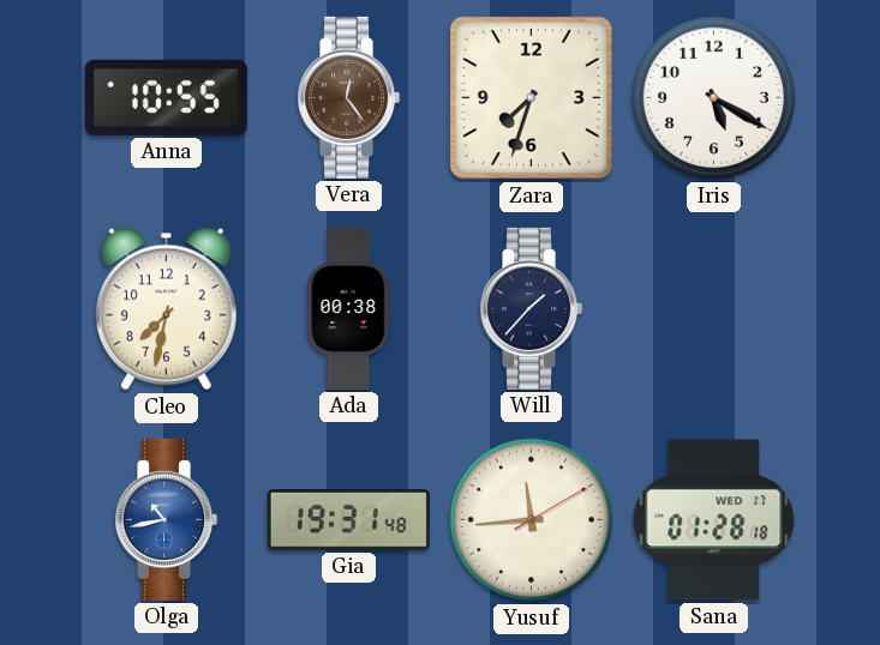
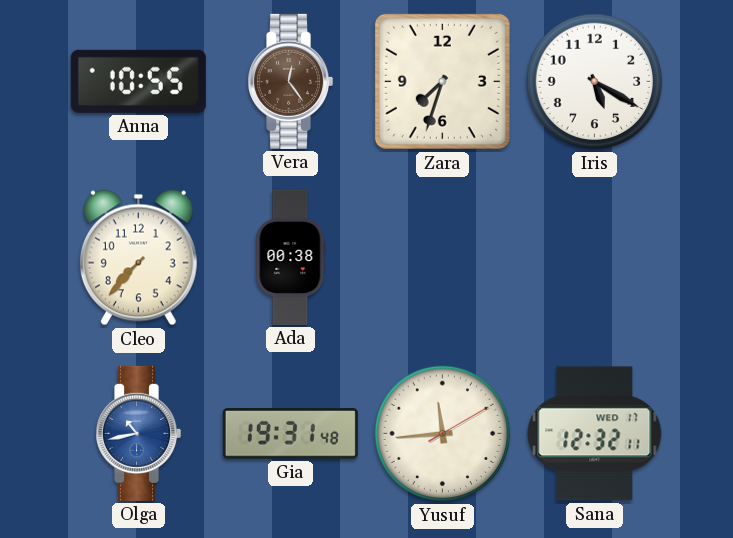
Cleo: 7:32 -> 7:37 (138, 258)
Will: 1:37 -> none (532, 308)
Sana: 01:28 -> 12:32 (595, 434)
